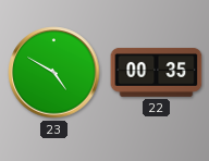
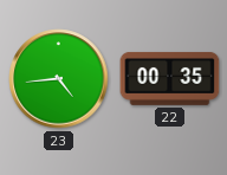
23: 4:50 -> 4:44 (59, 79)
